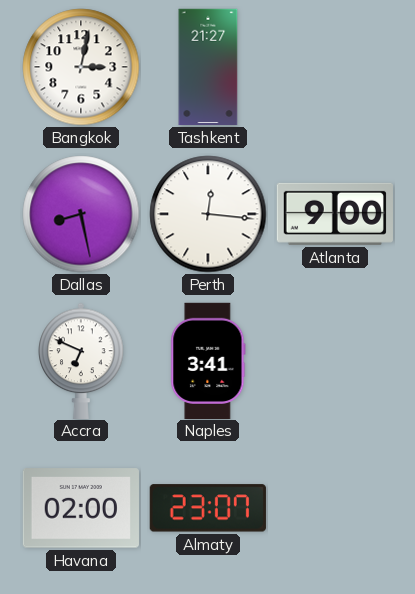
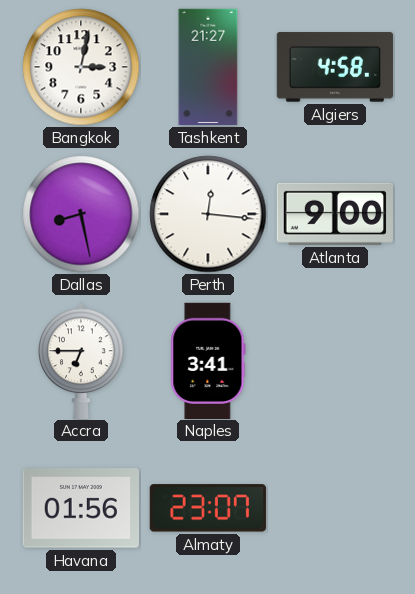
Algiers: none -> 4:58 (335, 67)
Accra: 6:49 -> 6:45 (81, 360)
Havana: 02:00 -> 01:56 (81, 508)
